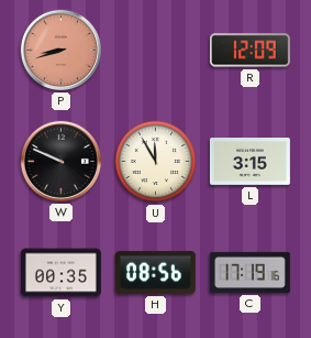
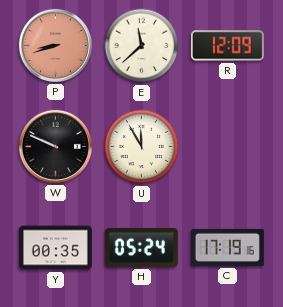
E: none -> 11:38 (142, 46)
L: 3:15 -> none (249, 162)
H: 08:56 -> 05:24 (141, 248)
